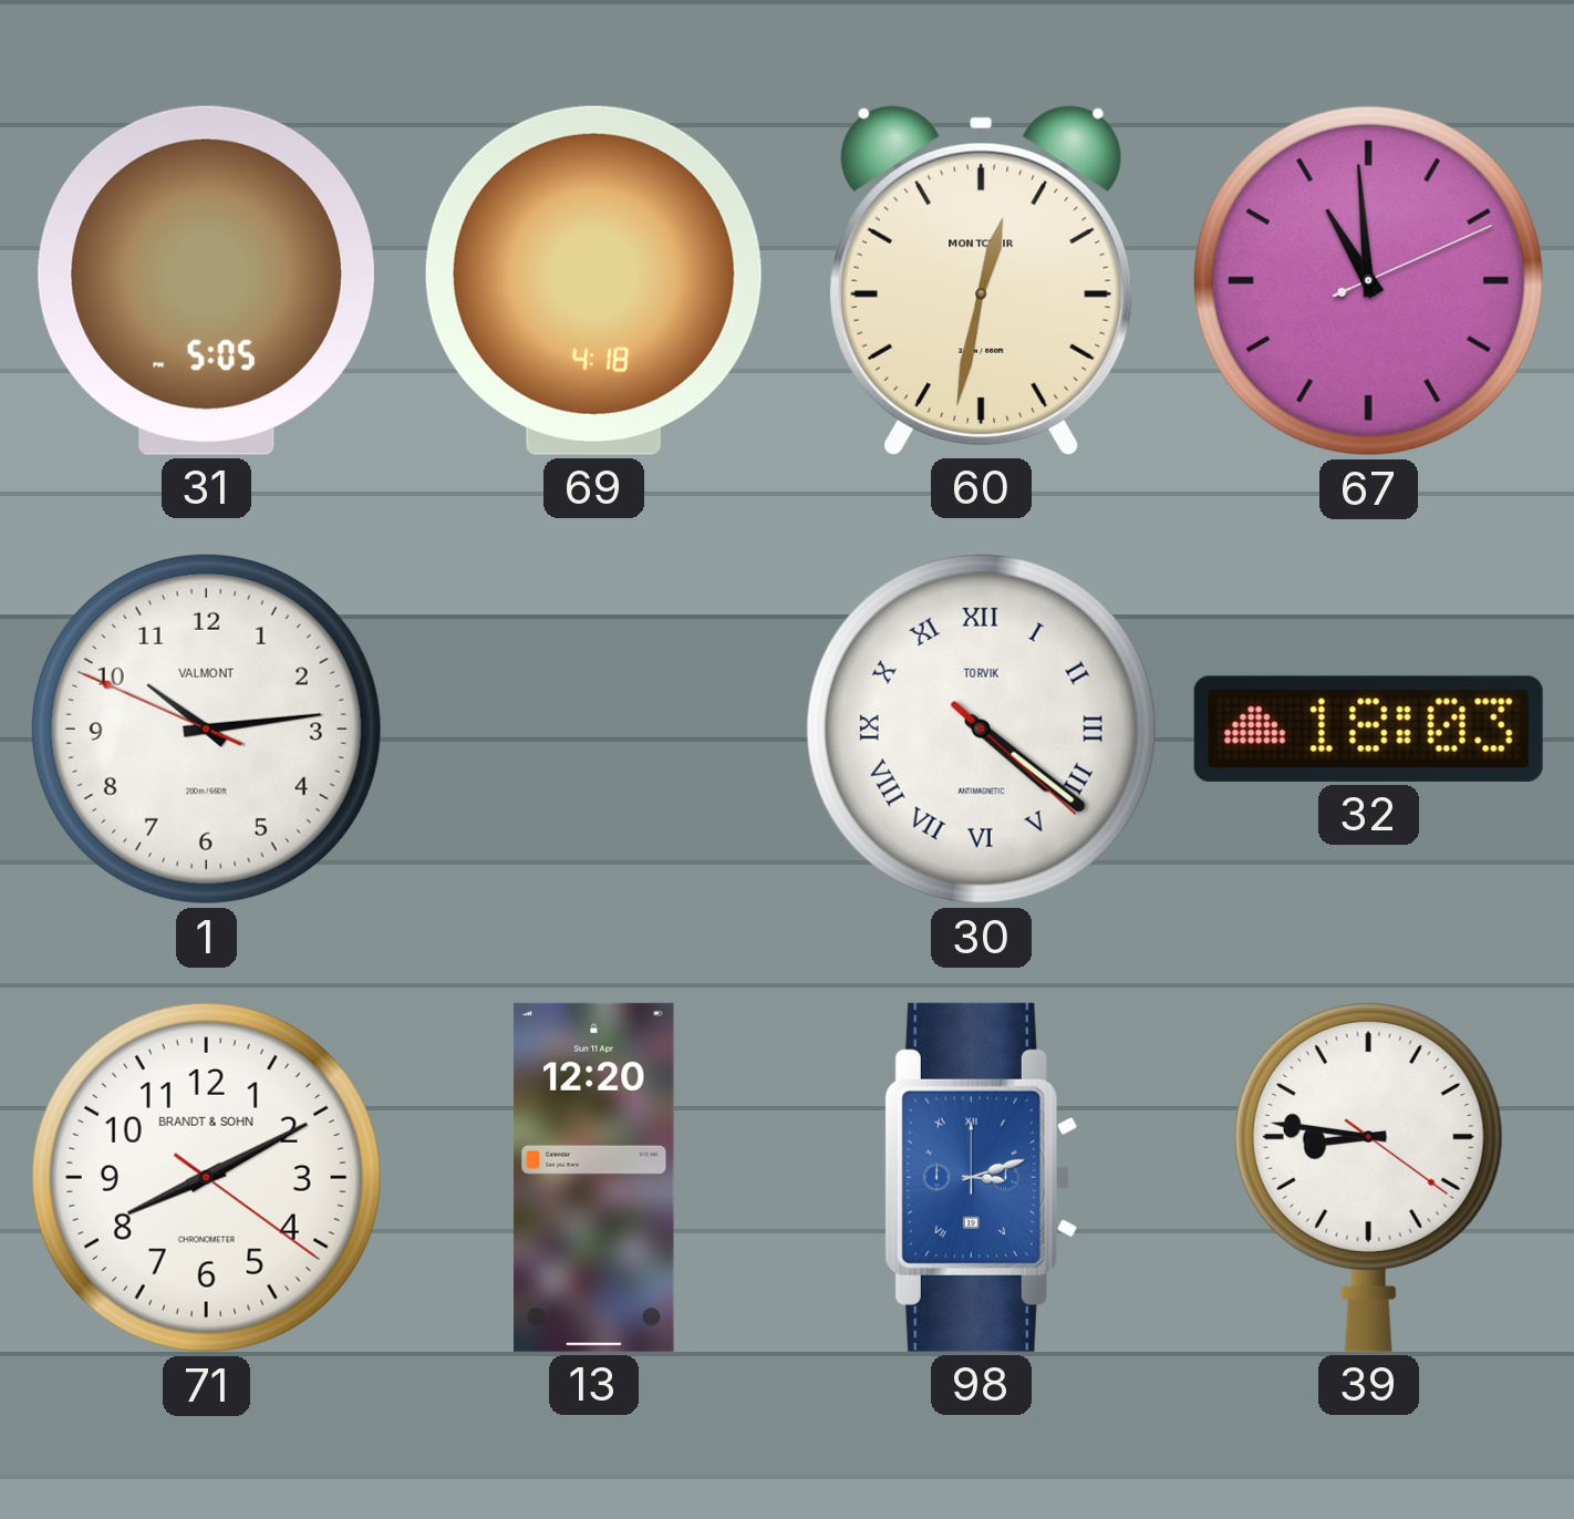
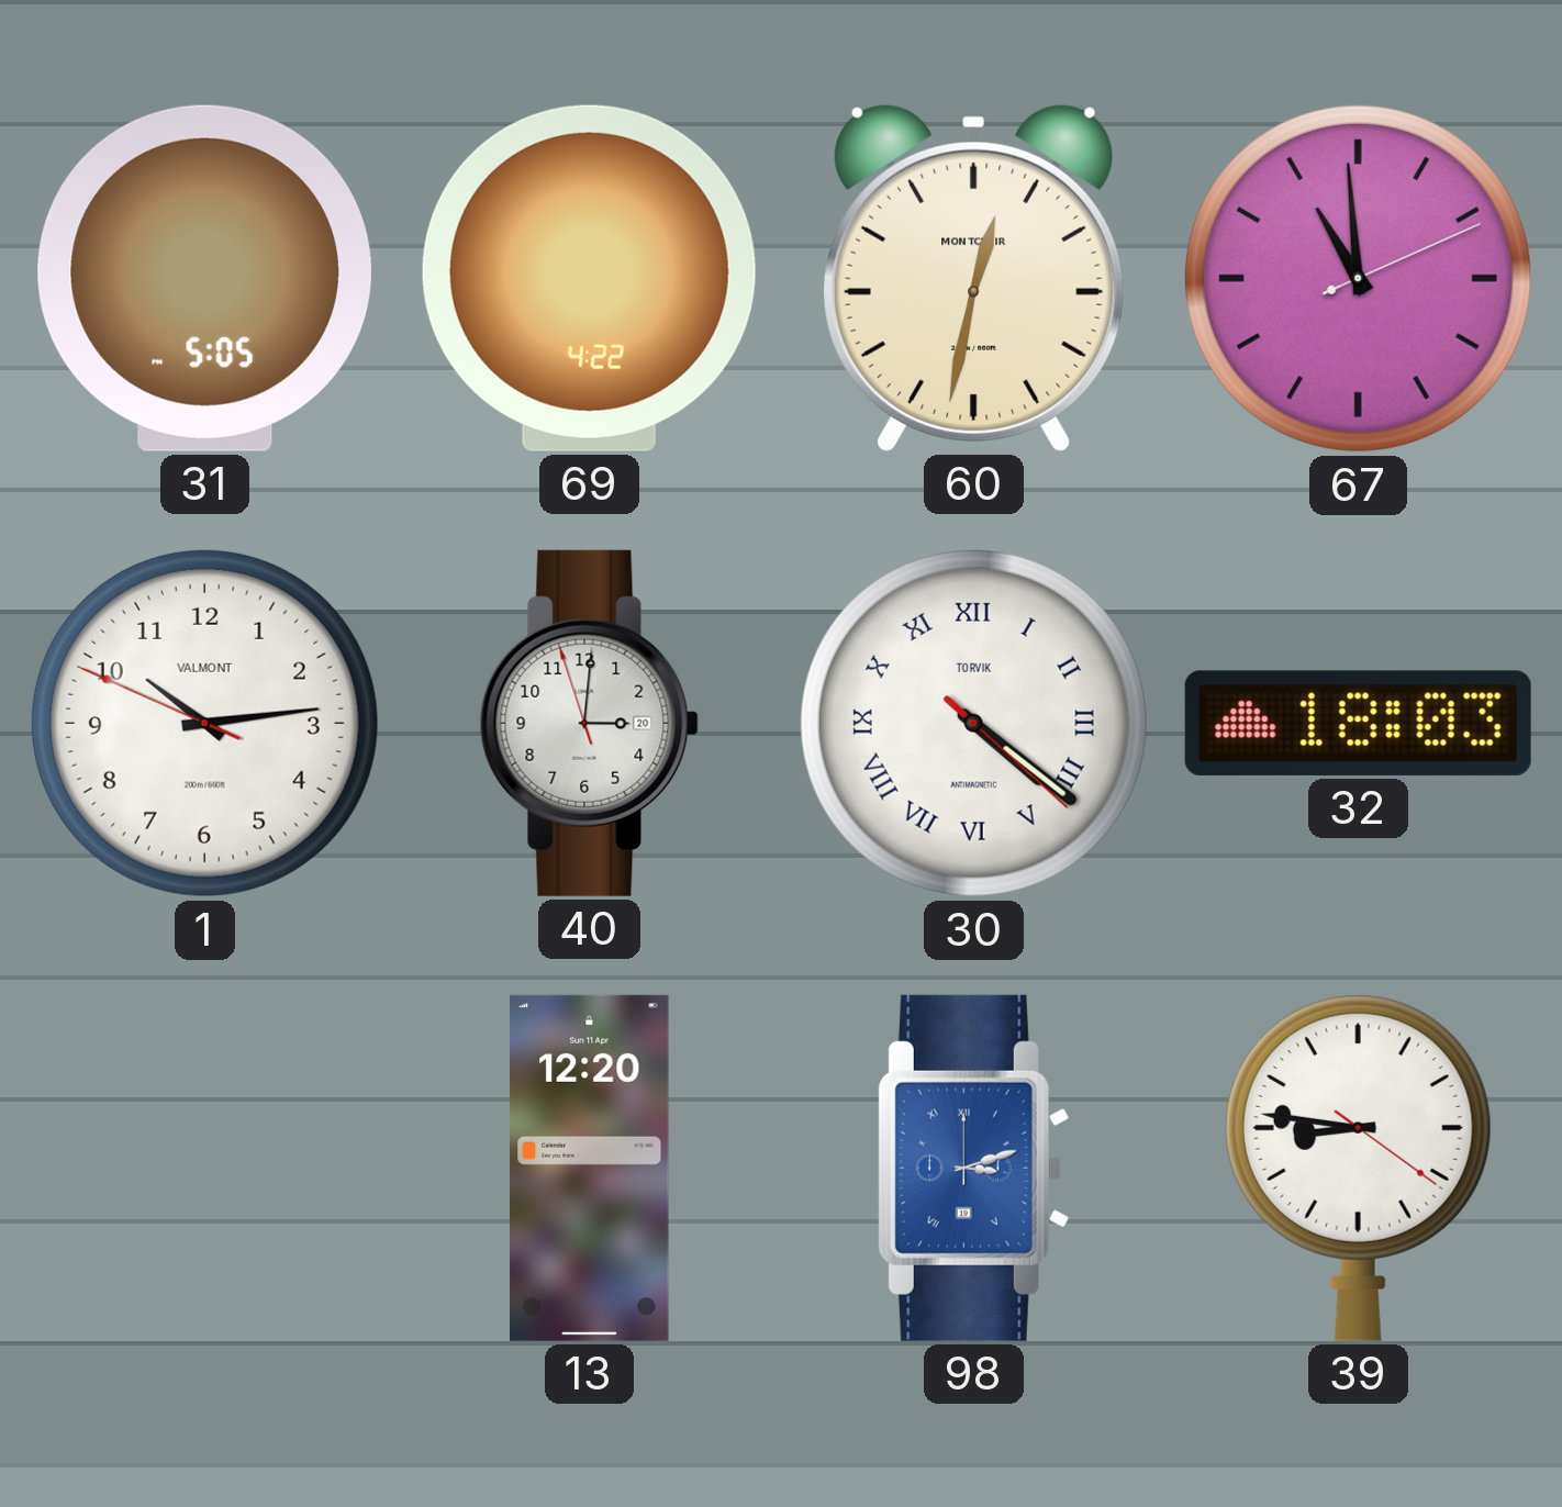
69: 4:18 -> 4:22 (589, 278)
40: none -> 3:00 (589, 723)
71: 8:10 -> none (206, 1177)
